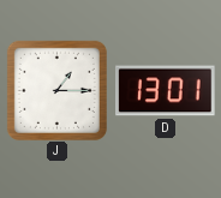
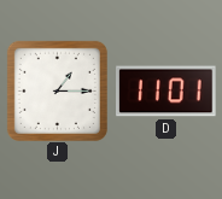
D: 13:01 -> 11:01 (166, 92)
